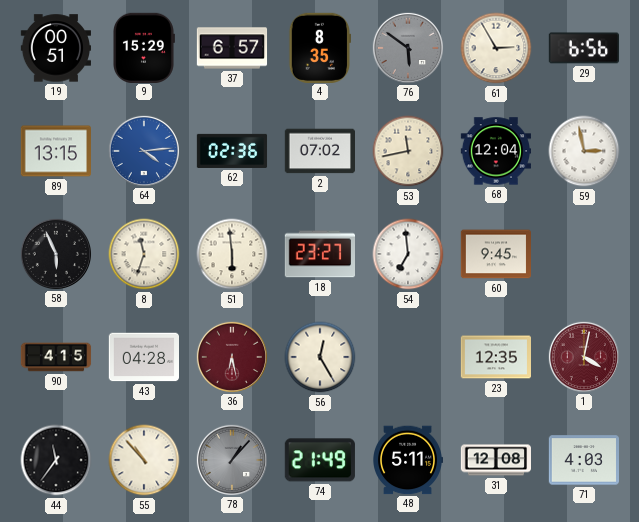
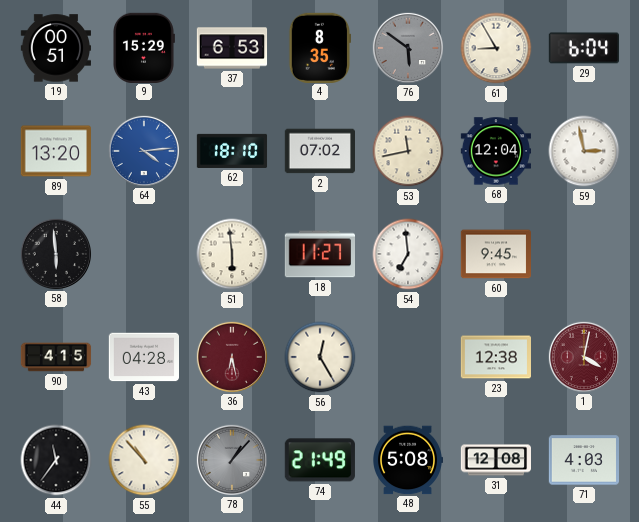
37: 6:57 -> 6:53 (232, 48)
61: 2:55 -> 8:55 (496, 48)
29: 6:56 -> 6:04 (583, 48)
89: 13:15 -> 13:20 (55, 151)
62: 02:36 -> 18:10 (232, 151)
58: 5:56 -> 5:59 (55, 253)
8: 11:33 -> none (144, 254)
18: 23:27 -> 11:27 (319, 254)
23: 12:35 -> 12:38 (496, 357)
48: 5:11 -> 5:08 (408, 460)
